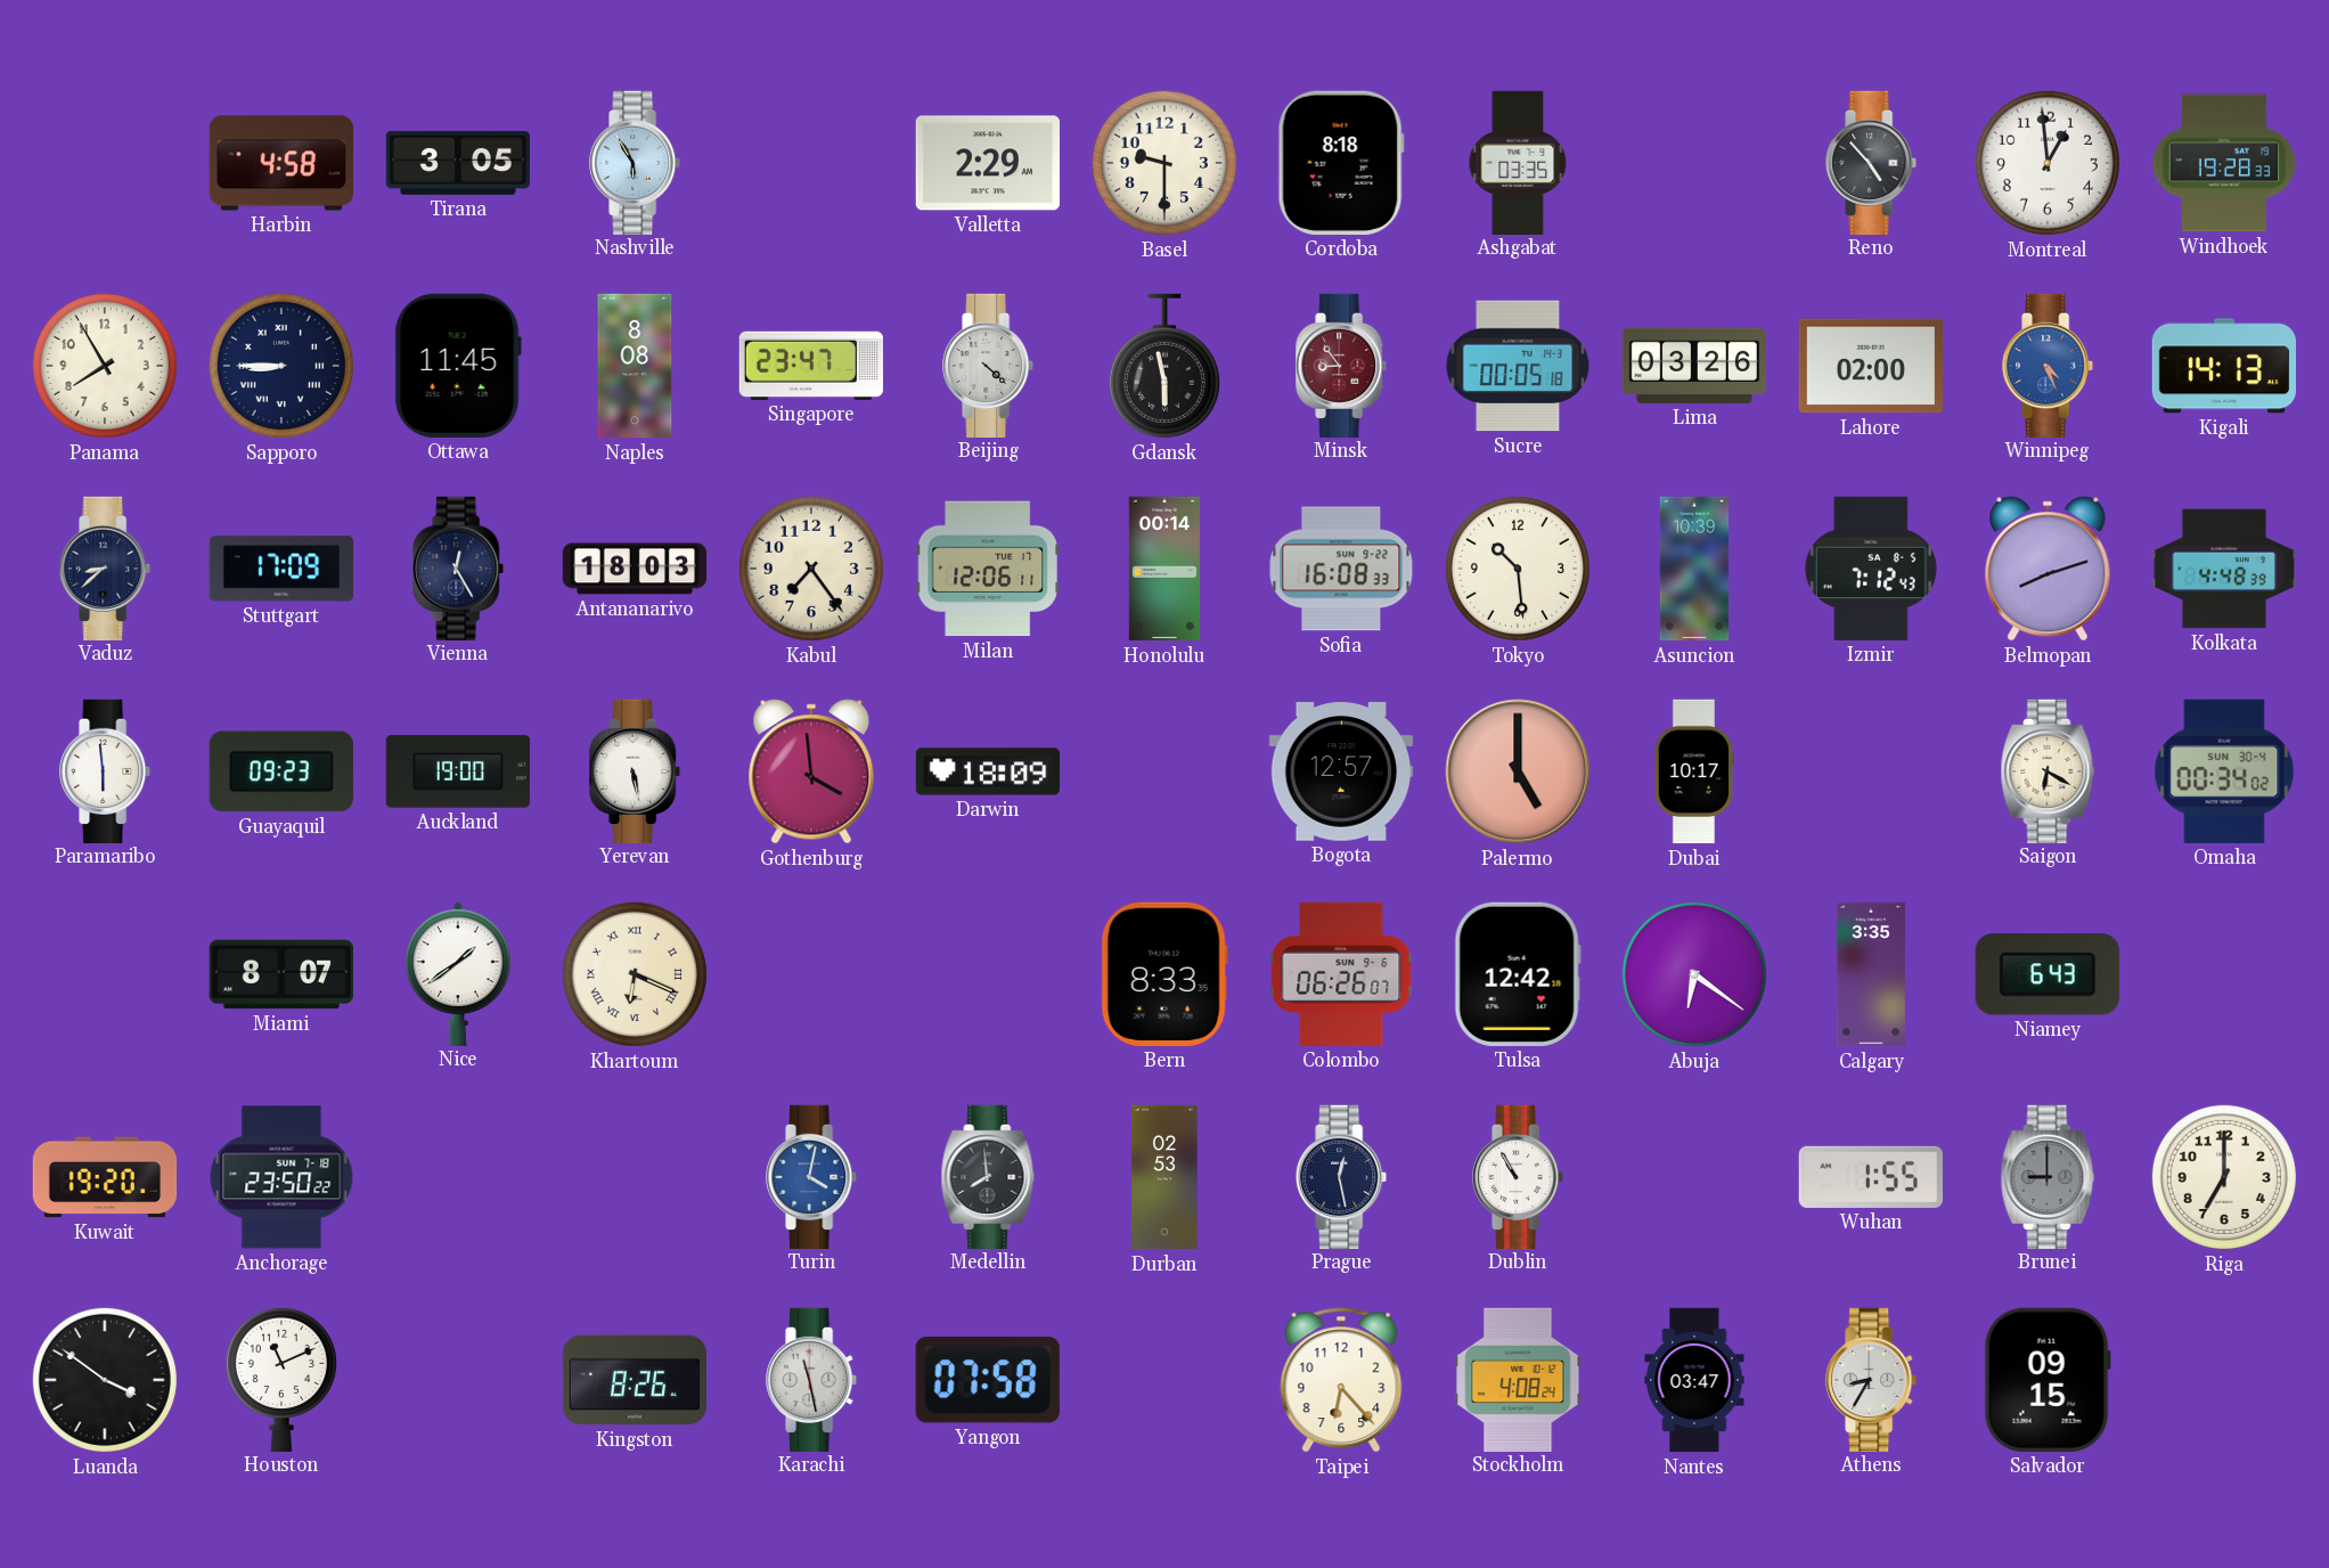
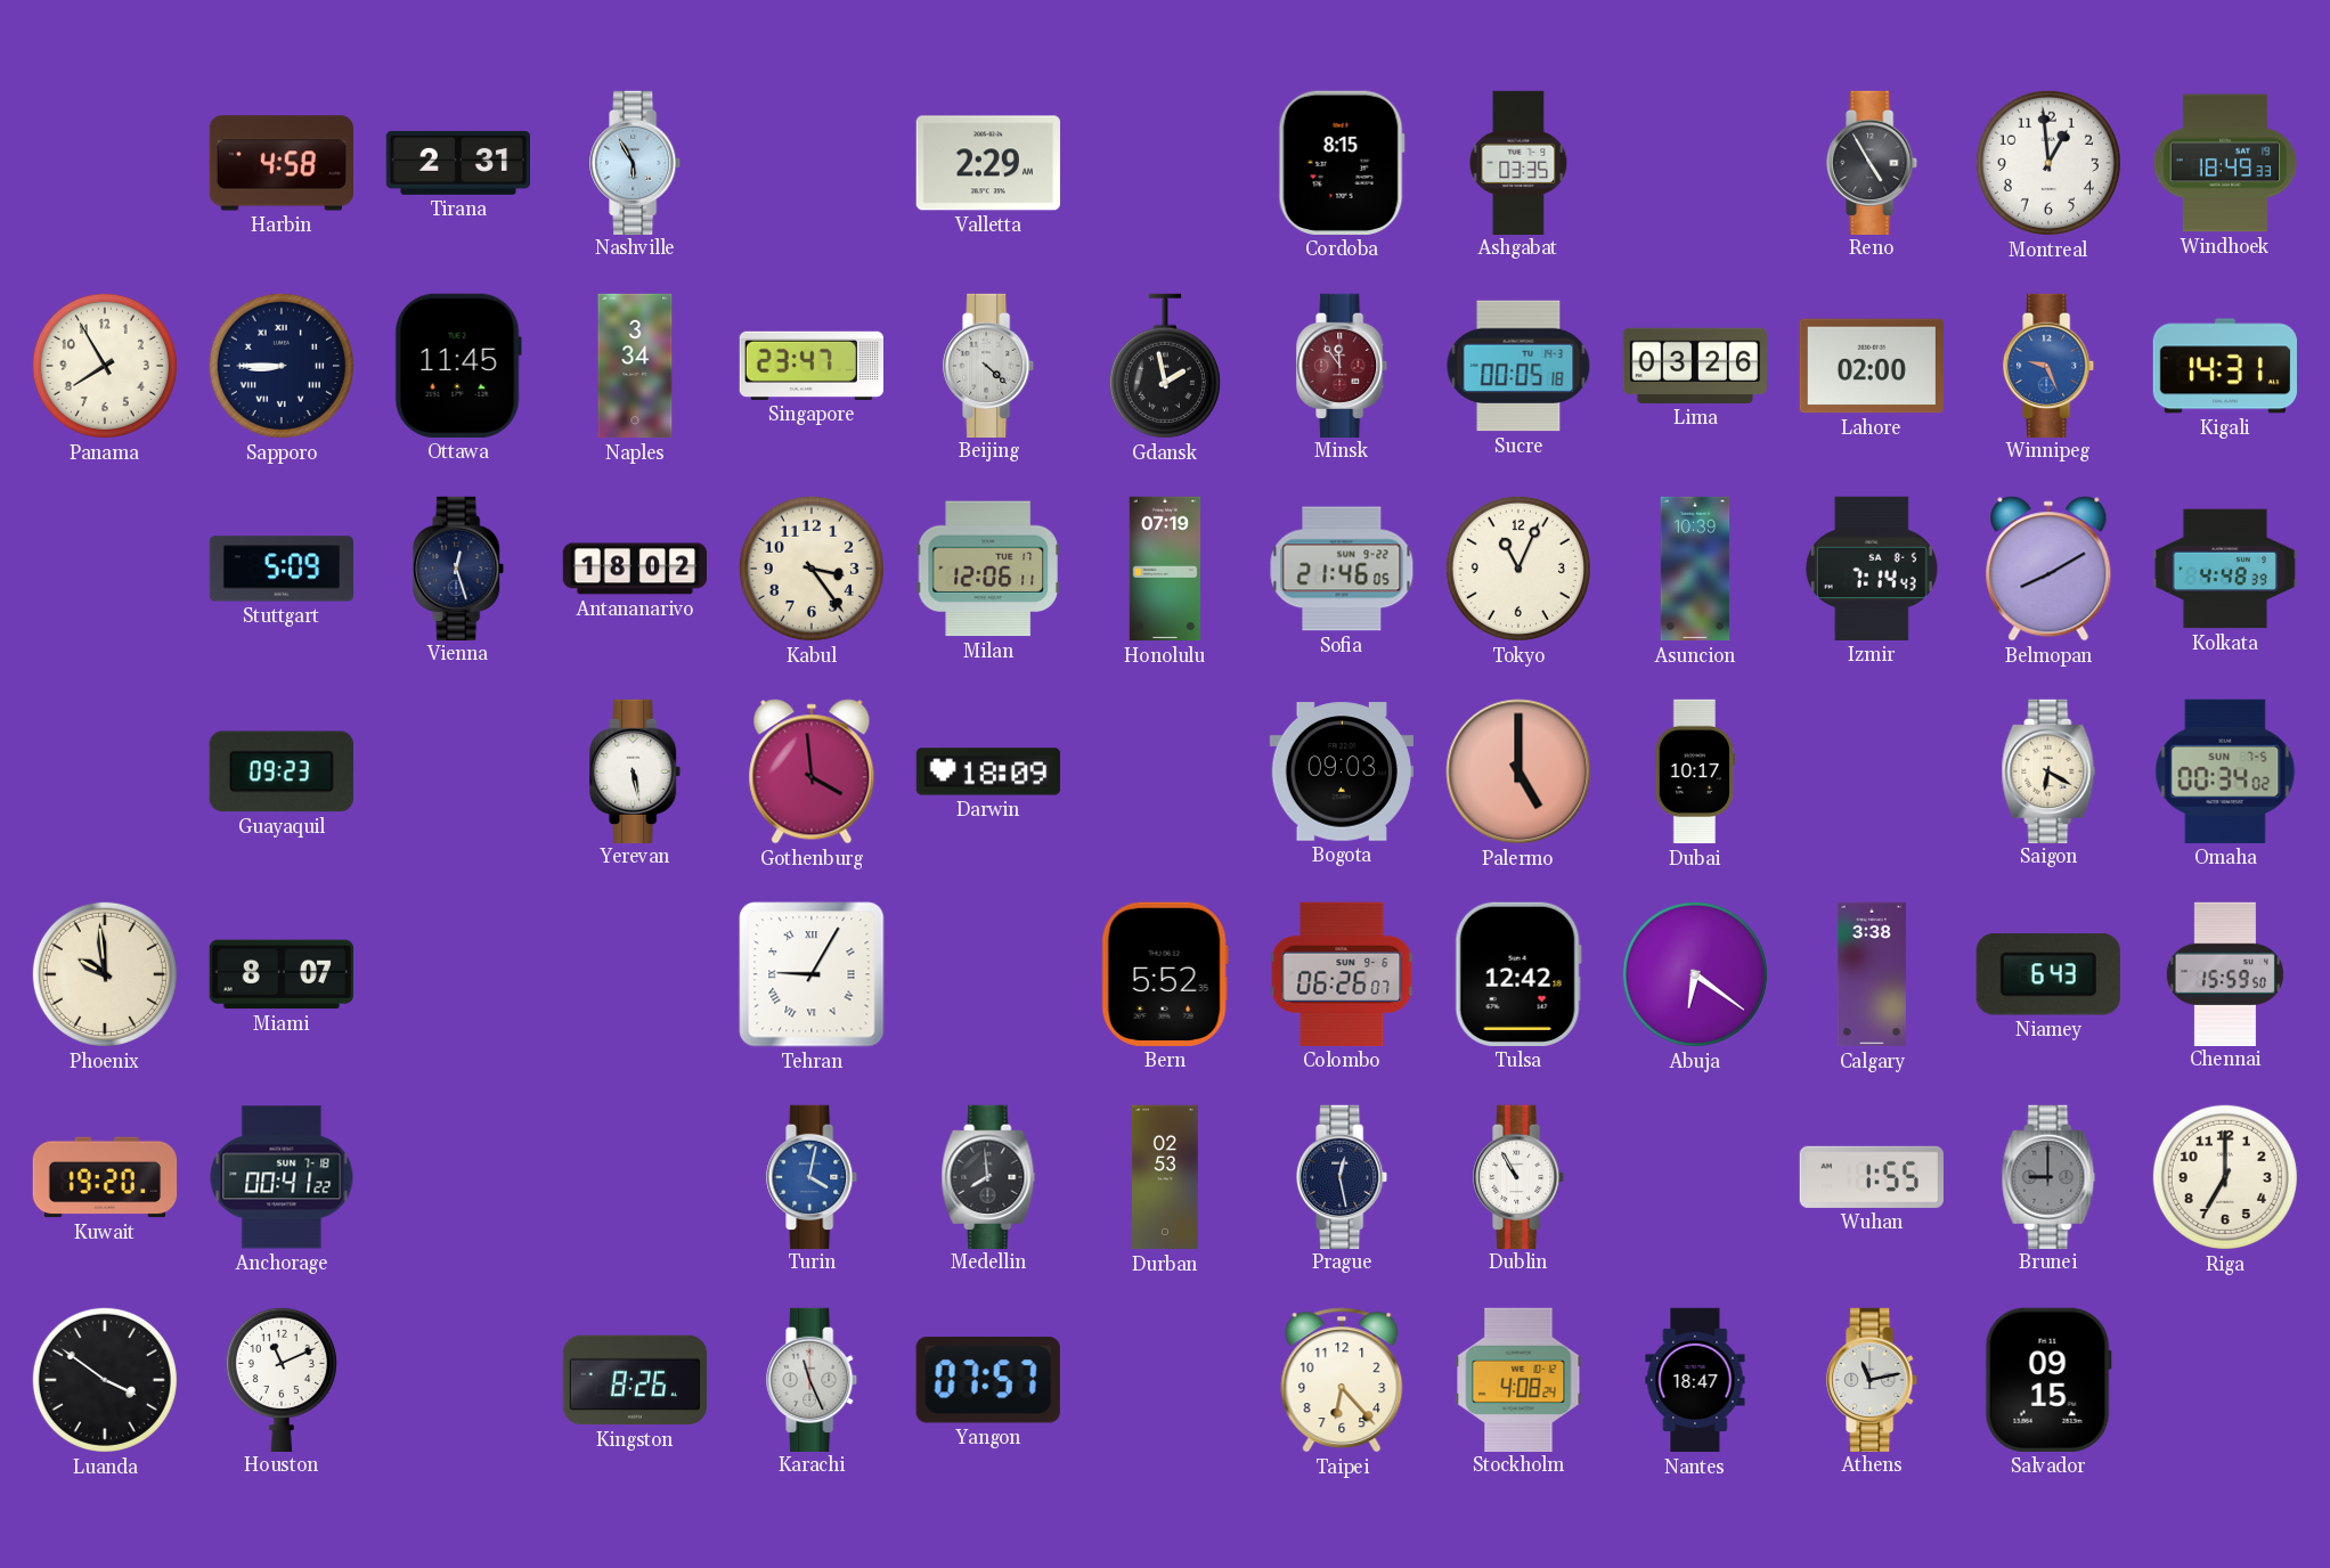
Tirana: 3:05 -> 2:31 (457, 163)
Basel: 9:30 -> none (1164, 163)
Cordoba: 8:18 -> 8:15 (1342, 163)
Reno: 4:53 -> 4:55 (1873, 162)
Windhoek: 19:28 -> 18:49 (2225, 163)
Naples: 8:08 -> 3:34 (635, 366)
Gdansk: 5:58 -> 1:58 (1165, 366)
Minsk: 8:54 -> 11:54 (1343, 365)
Winnipeg: 4:26 -> 9:26 (2050, 365)
Kigali: 14:13 -> 14:31 (2224, 366)
Vaduz: 8:38 -> none (106, 567)
Stuttgart: 17:09 -> 5:09 (280, 569)
Vienna: 12:25 -> 12:27 (459, 567)
Antananarivo: 18:03 -> 18:02 (634, 569)
Kabul: 7:24 -> 3:24 (812, 569)
Honolulu: 00:14 -> 07:19 (1164, 569)
Sofia: 16:08 -> 21:46 (1342, 569)
Tokyo: 10:29 -> 11:04 (1518, 569)
Izmir: 7:12 -> 7:14 (1872, 569)
Belmopan: 8:12 -> 8:10 (2048, 569)
Paramaribo: 5:59 -> none (106, 770)
Auckland: 19:00 -> none (457, 771)
Bogota: 12:57 -> 09:03 (1341, 771)
Omaha date: SUN 30-4 -> SUN 7-5 (2225, 771)
Phoenix: none -> 9:59 (105, 974)
Nice: 1:39 -> none (458, 973)
Khartoum: 6:19 -> none (635, 974)
Tehran: none -> 9:05 (812, 974)
Bern: 8:33 -> 5:52 (1165, 974)
Calgary: 3:35 -> 3:38 (1872, 974)
Chennai: none -> 15:59 (2225, 973)
Anchorage: 23:50 -> 00:41 (282, 1177)
Karachi: 11:28 -> 11:26 (813, 1379)
Yangon: 07:58 -> 07:57 (988, 1381)
Nantes: 03:47 -> 18:47 (1695, 1380)
Athens: 8:35 -> 11:13 (1873, 1379)
